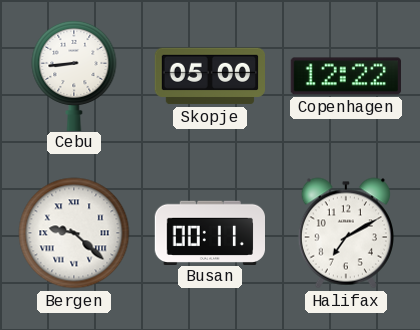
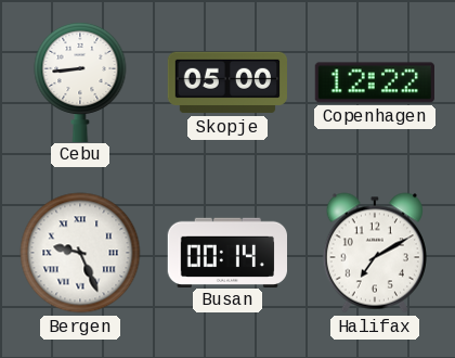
Bergen: 9:22 -> 9:26 (80, 253)
Busan: 00:11 -> 00:14 (226, 252)
